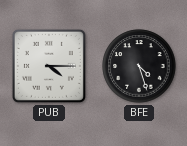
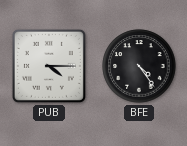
BFE: 4:27 -> 4:24 (139, 66)
